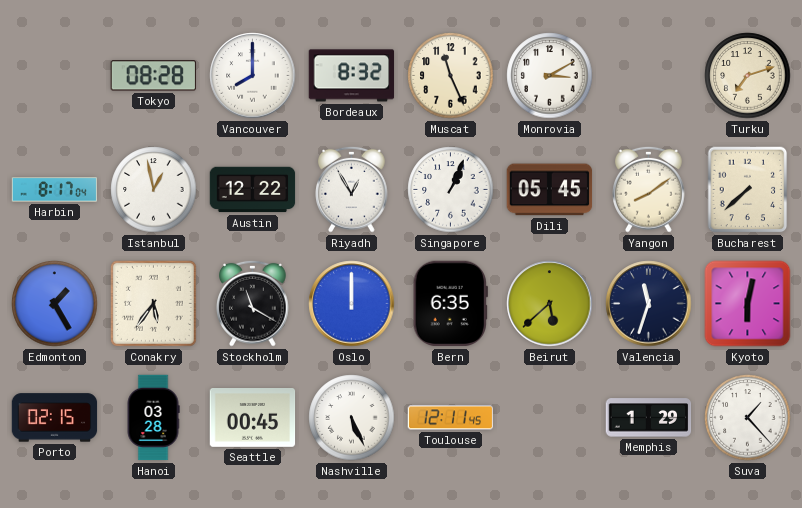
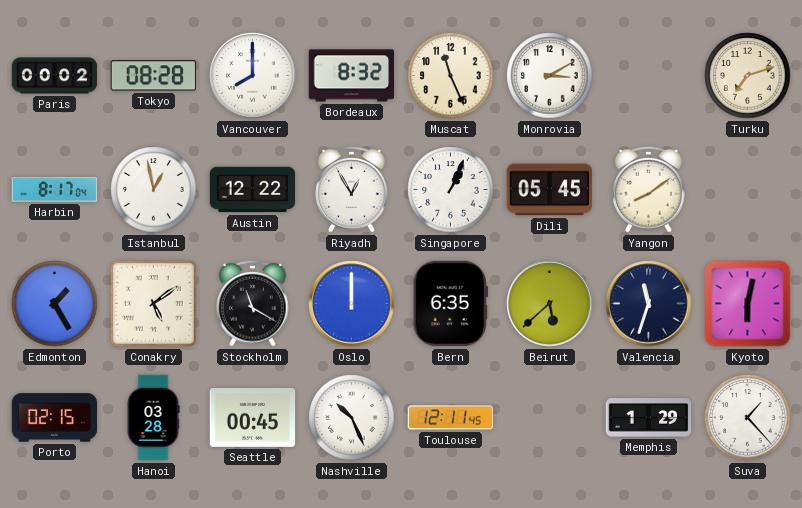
Paris: none -> 00:02 (55, 76)
Bucharest: 7:38 -> none (748, 190)
Conakry: 5:36 -> 5:09 (153, 303)
Nashville: 5:26 -> 10:26 (352, 418)
